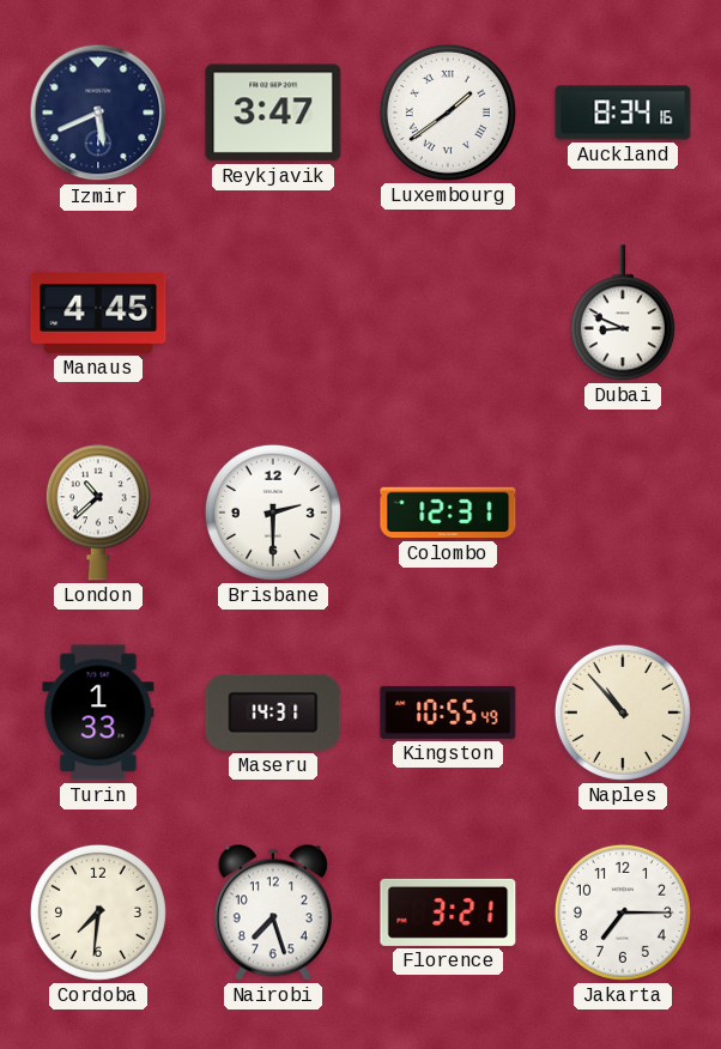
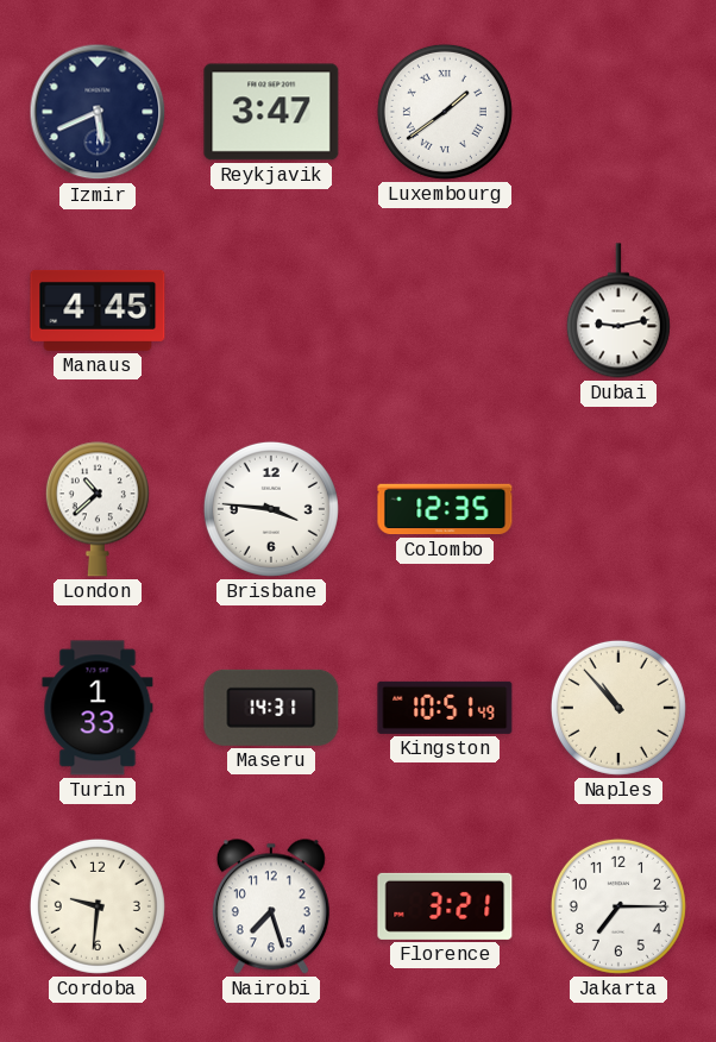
Auckland: 8:34 -> none (623, 113)
Dubai: 8:49 -> 9:13 (618, 310)
Brisbane: 2:30 -> 3:46 (271, 509)
Colombo: 12:31 -> 12:35 (445, 509)
Kingston: 10:55 -> 10:51 (445, 708)
Cordoba: 7:31 -> 9:31 (98, 906)
